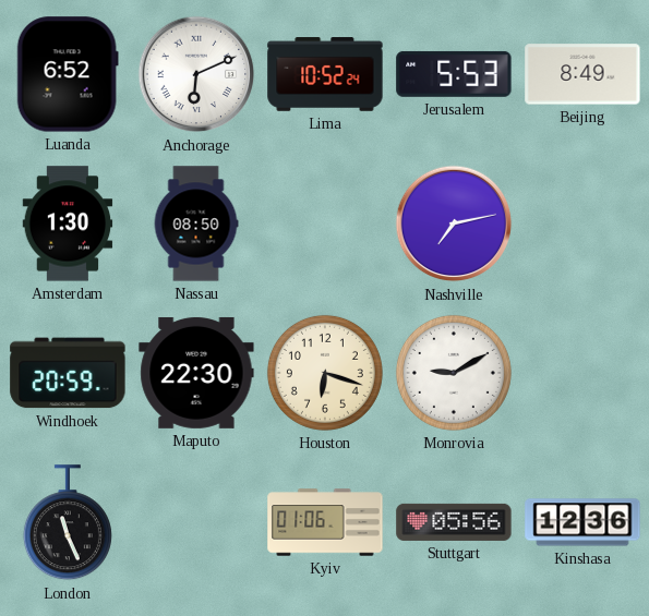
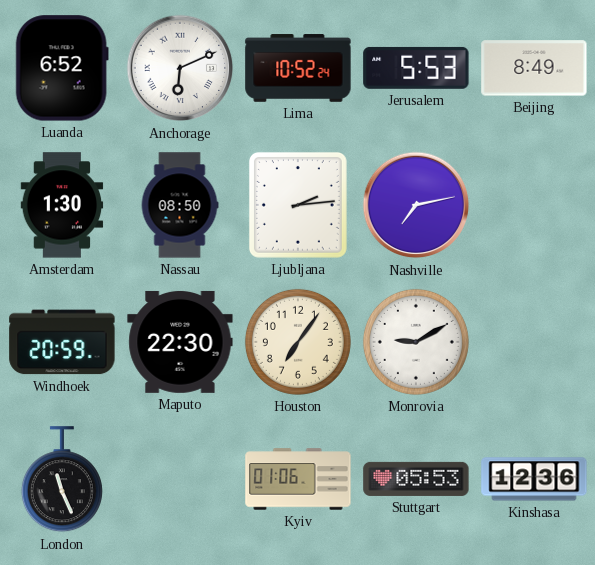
Ljubljana: none -> 2:14 (298, 205)
Houston: 6:18 -> 7:06 (298, 342)
Stuttgart: 05:56 -> 05:53 (416, 479)
